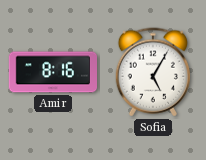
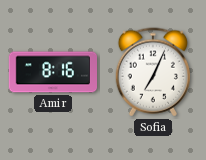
Sofia: 5:05 -> 7:04 (152, 72)
